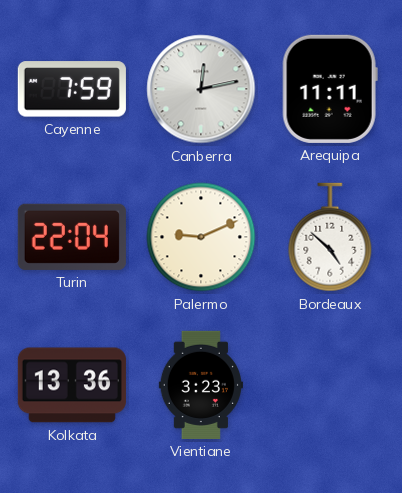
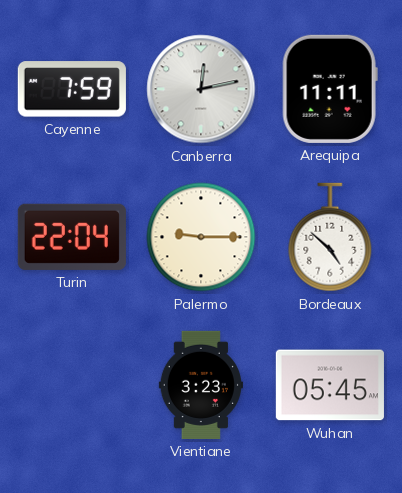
Palermo: 9:11 -> 9:15 (201, 237)
Kolkata: 13:36 -> none (72, 385)
Wuhan: none -> 05:45 (330, 385)
